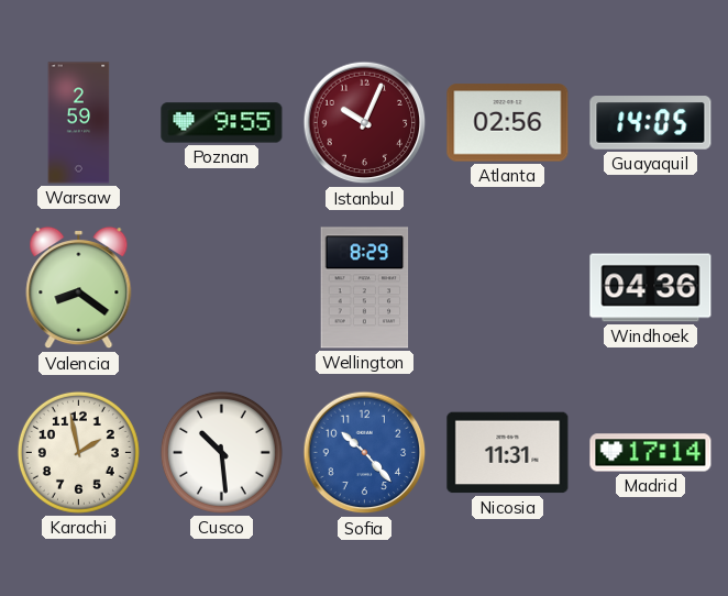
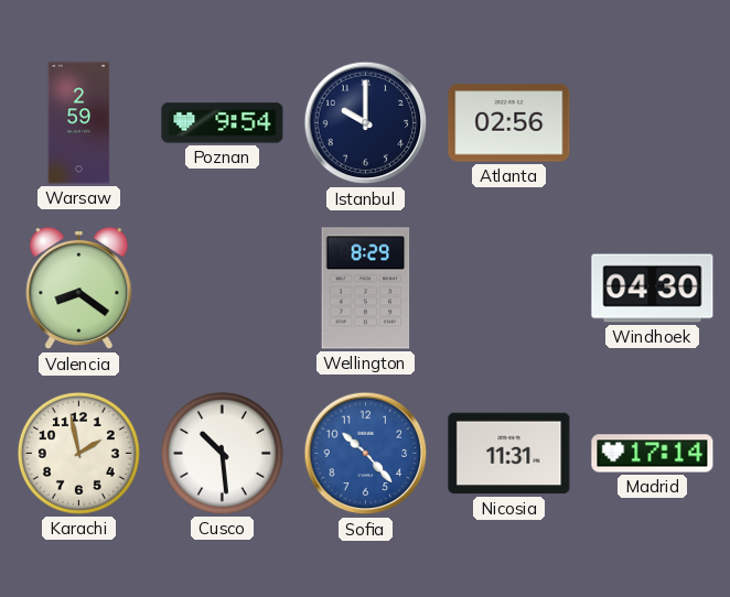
Poznan: 9:55 -> 9:54 (223, 123)
Istanbul: 10:04 -> 10:00 (366, 123)
Istanbul dial: burgundy -> navy (366, 123)
Guayaquil: 14:05 -> none (651, 123)
Windhoek: 04:36 -> 04:30 (653, 289)
